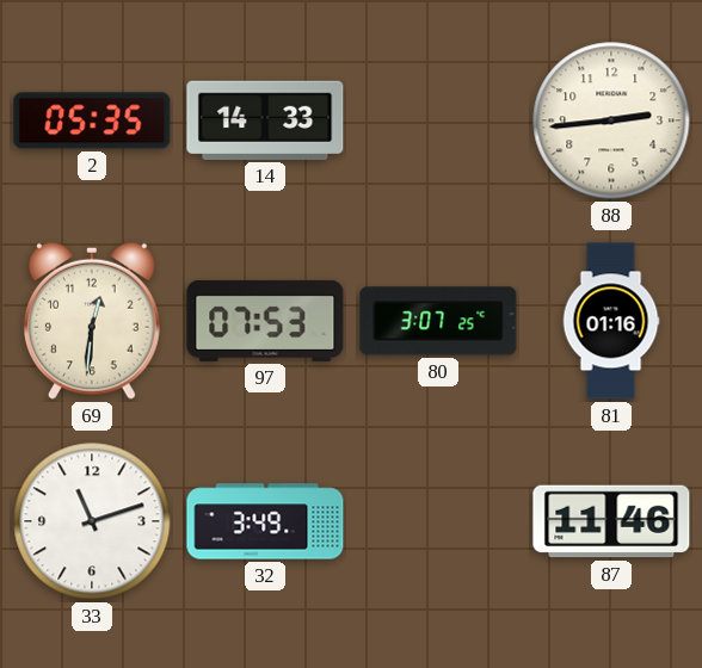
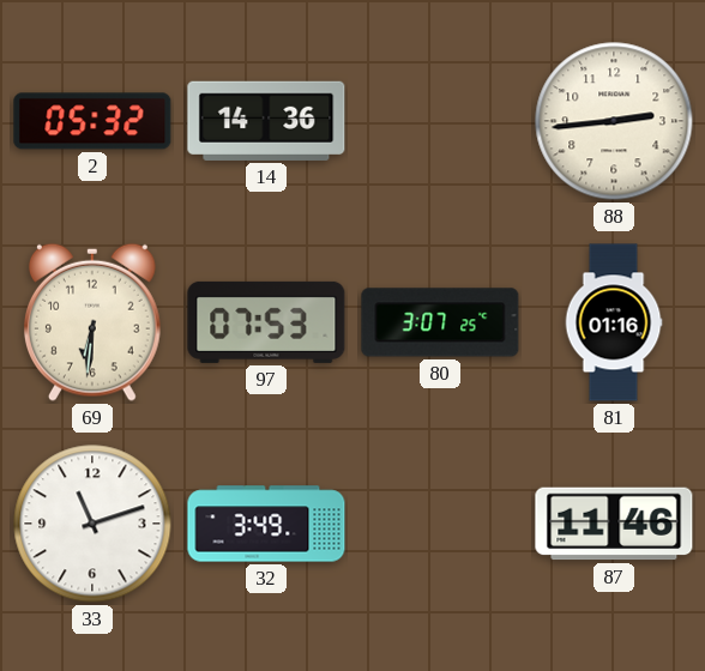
2: 05:35 -> 05:32 (92, 121)
14: 14:33 -> 14:36 (266, 121)
69: 12:31 -> 6:31 (92, 322)
